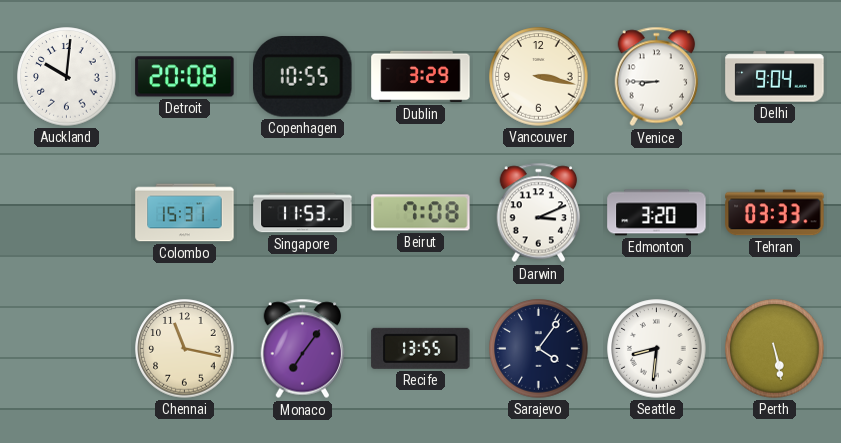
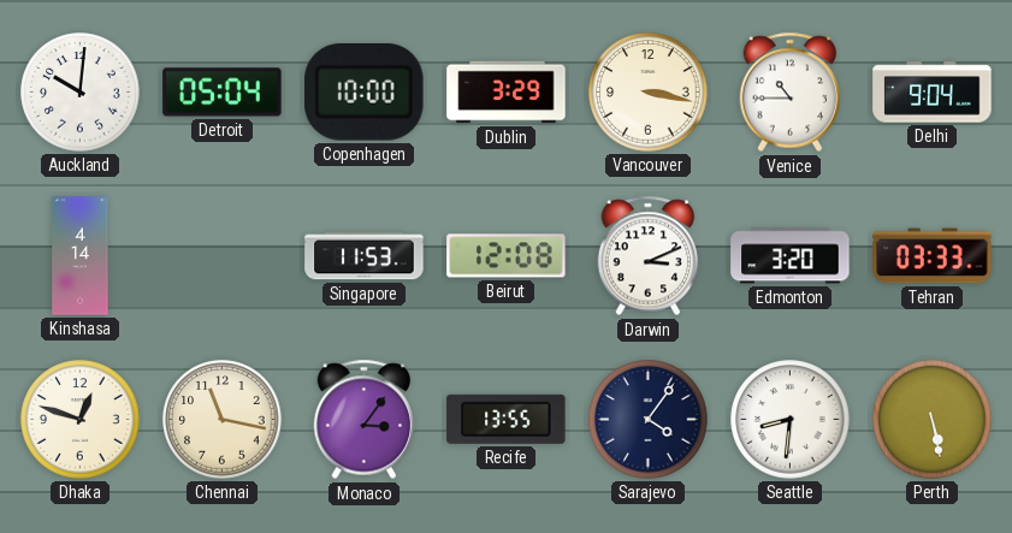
Detroit: 20:08 -> 05:04 (223, 93)
Copenhagen: 10:55 -> 10:00 (365, 93)
Venice: 8:45 -> 10:45 (791, 93)
Kinshasa: none -> 4:14 (81, 256)
Colombo: 15:31 -> none (185, 213)
Beirut: 7:08 -> 12:08 (507, 256)
Dhaka: none -> 12:48 (81, 420)
Monaco: 7:06 -> 3:06 (365, 420)
